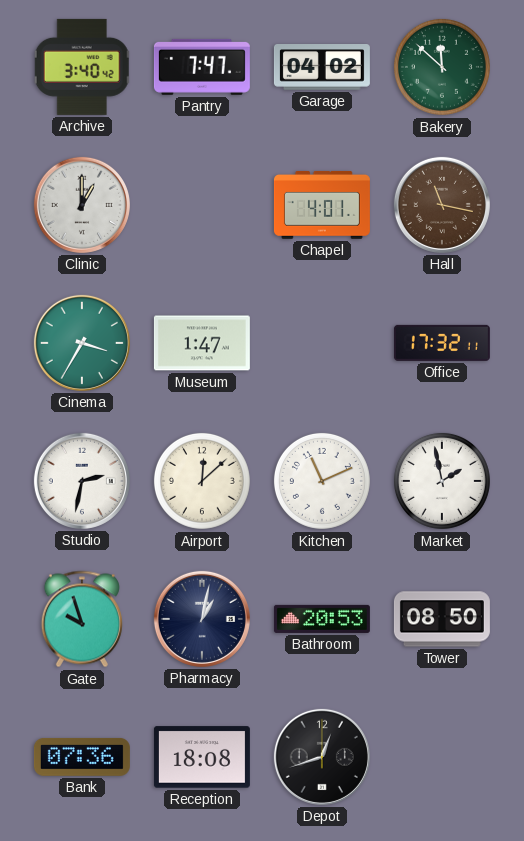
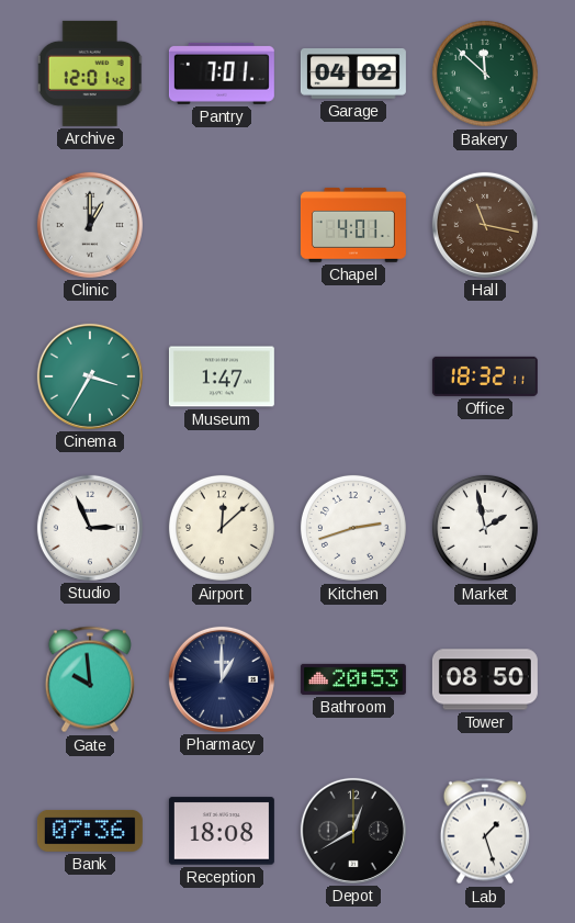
Archive: 3:40 -> 12:01 (90, 74)
Pantry: 7:47 -> 7:01 (222, 74)
Office: 17:32 -> 18:32 (485, 376)
Studio: 2:32 -> 2:56 (90, 528)
Kitchen: 11:11 -> 2:42 (353, 528)
Gate: 9:57 -> 9:59 (90, 679)
Pharmacy: 1:02 -> 1:00 (222, 679)
Depot: 12:42 -> 12:40 (353, 831)
Lab: none -> 1:27 (485, 831)
